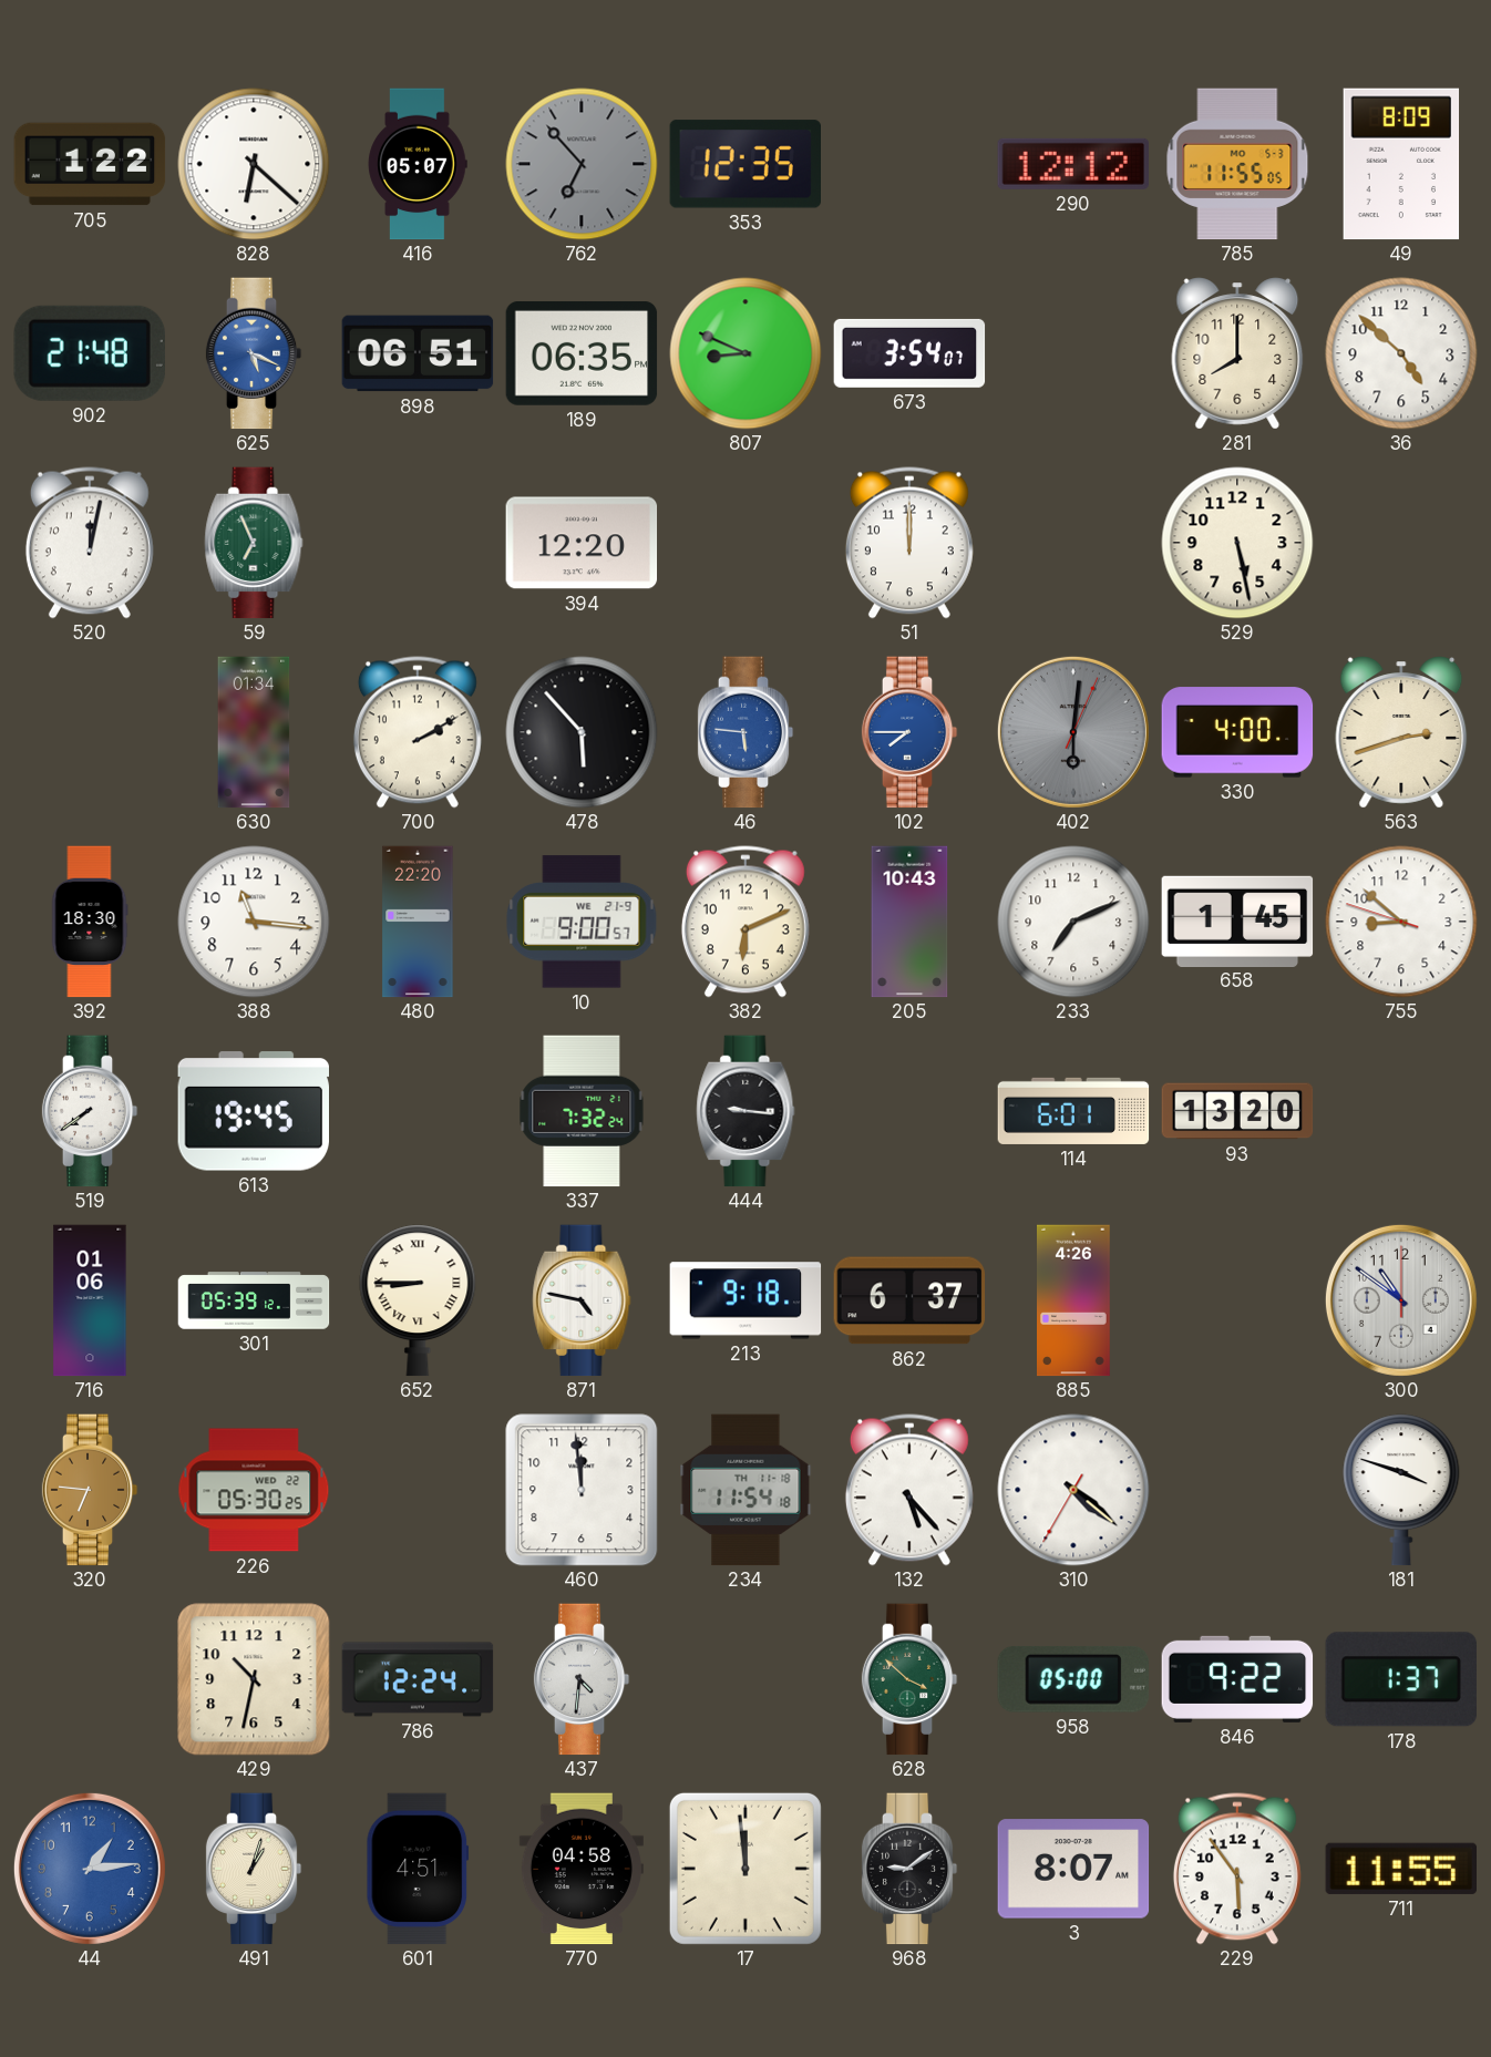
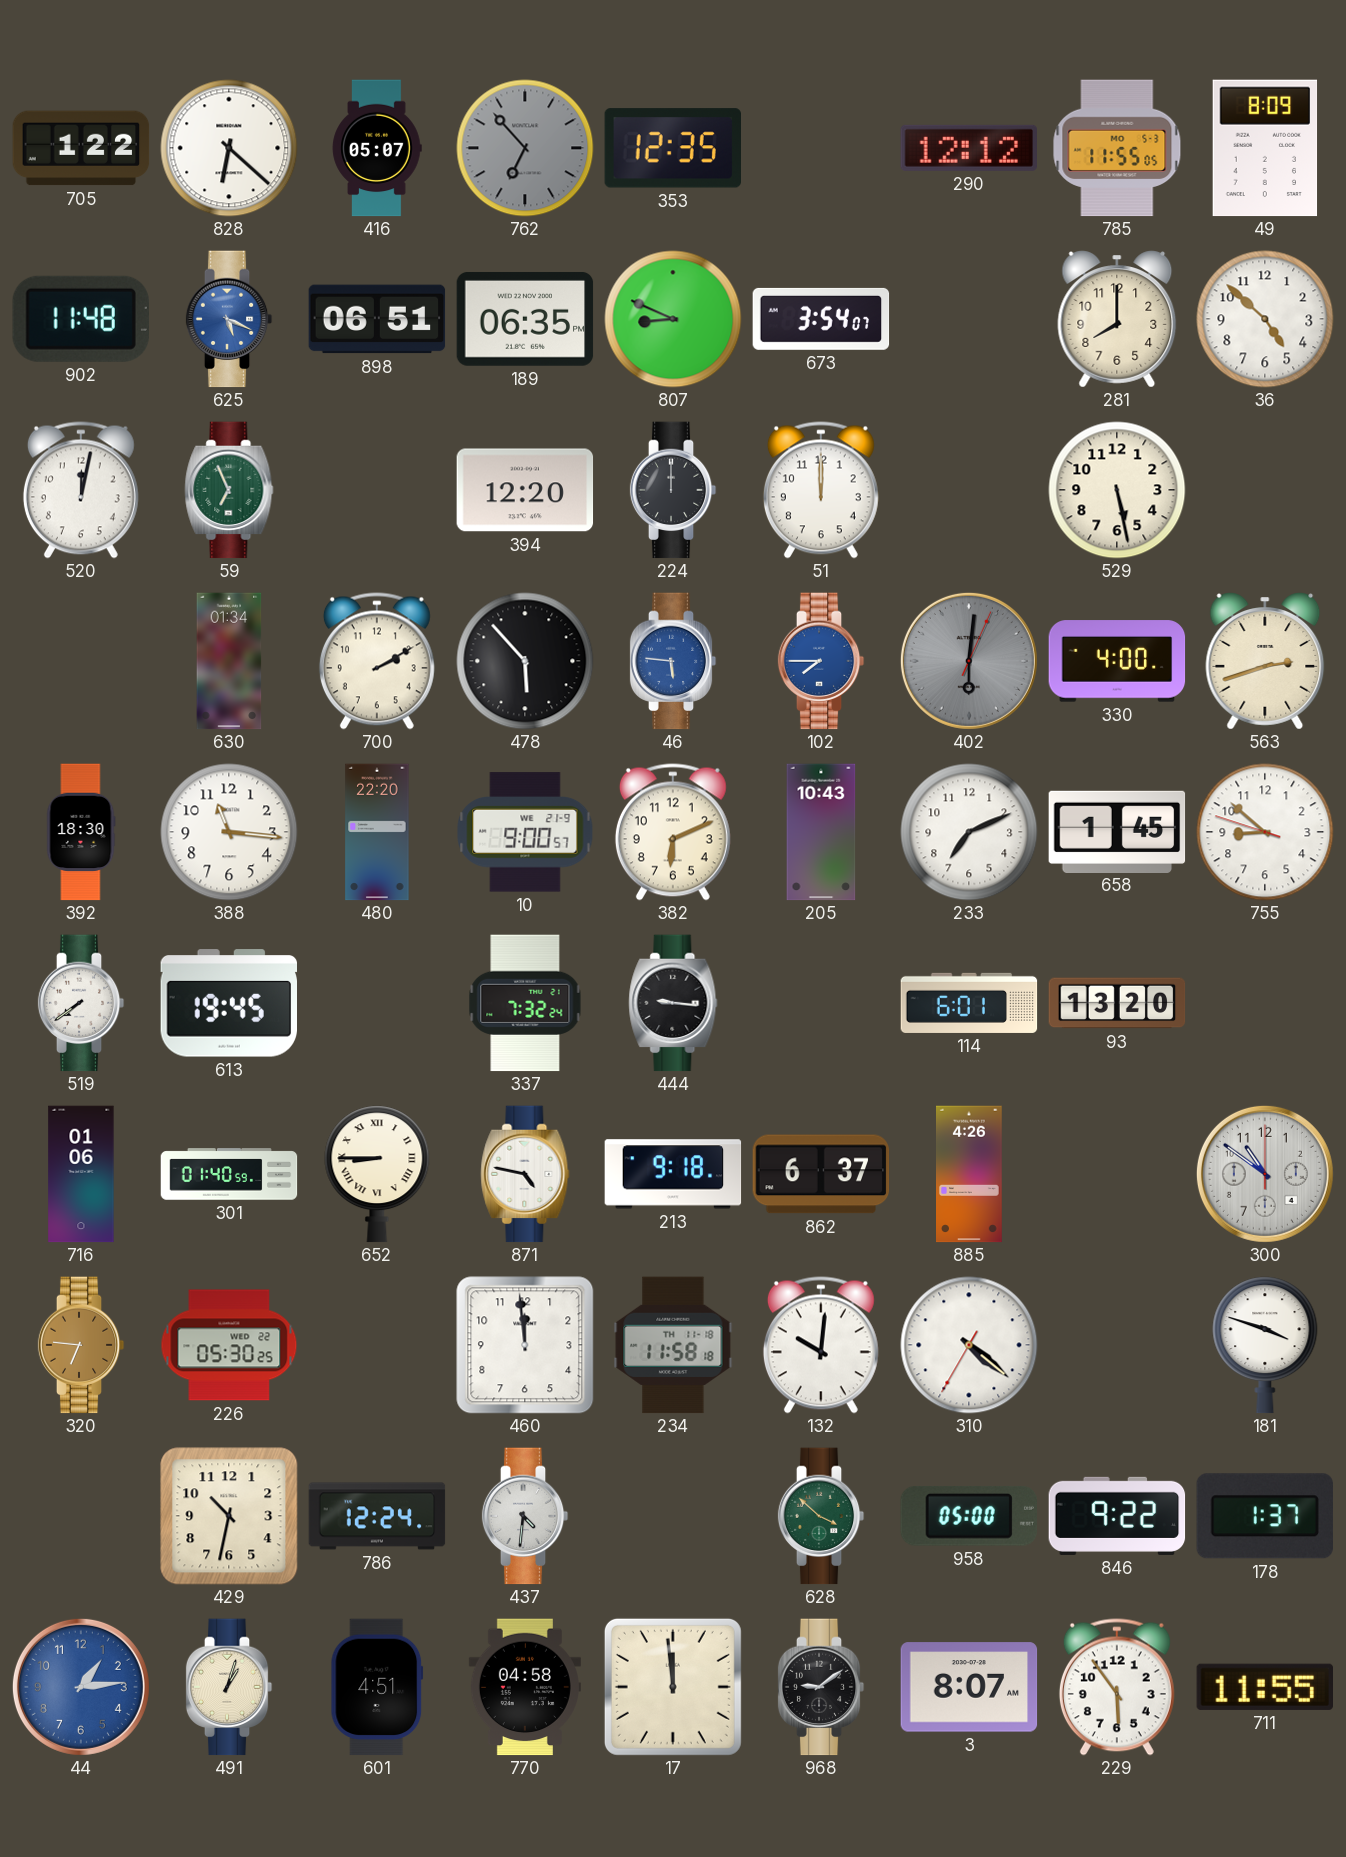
902: 21:48 -> 11:48 (81, 319)
224: none -> 12:00 (673, 490)
301: 05:39 -> 01:40 (229, 1174)
234: 11:54 -> 11:58 (673, 1345)
132: 5:23 -> 10:01 (821, 1345)
